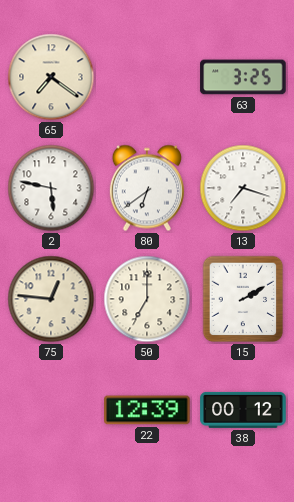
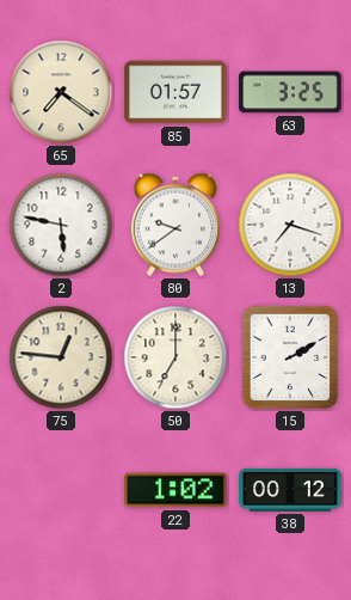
85: none -> 01:57 (176, 92)
80: 6:39 -> 9:39 (176, 225)
22: 12:39 -> 1:02 (176, 490)
